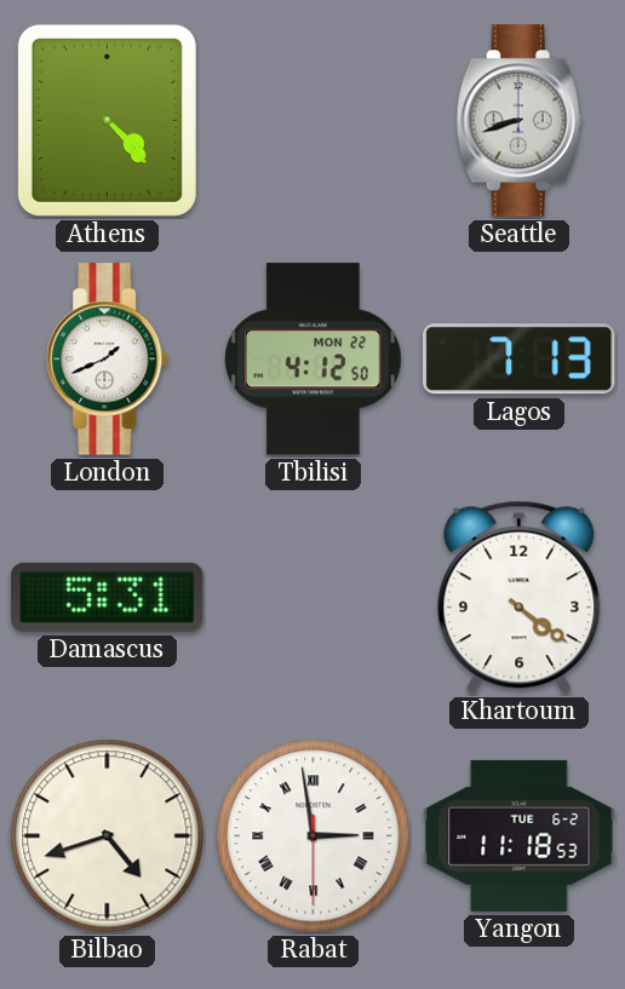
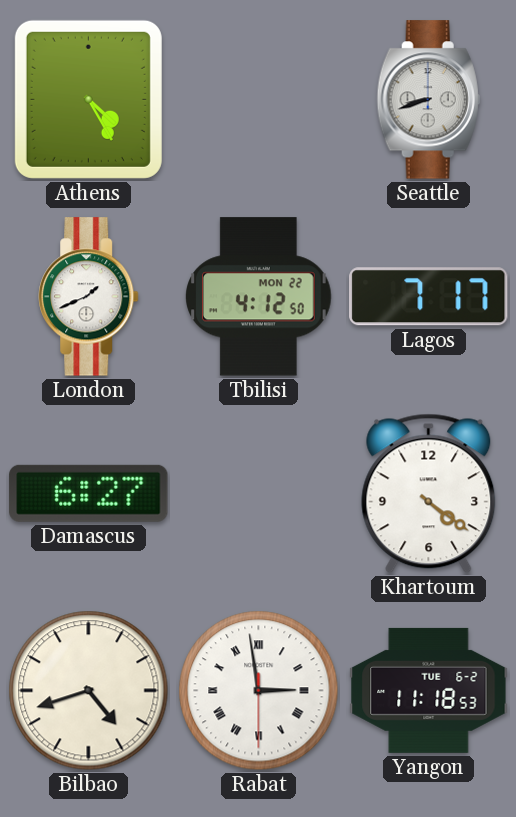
Athens: 4:23 -> 4:25 (88, 99)
Lagos: 7:13 -> 7:17 (429, 297)
Damascus: 5:31 -> 6:27 (89, 493)
